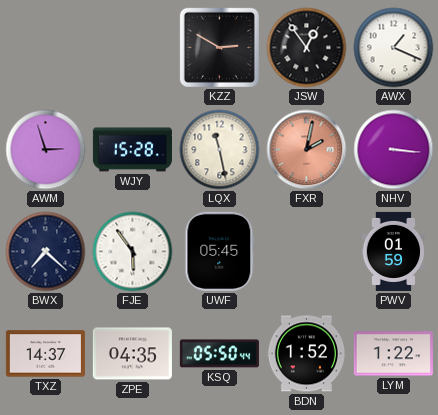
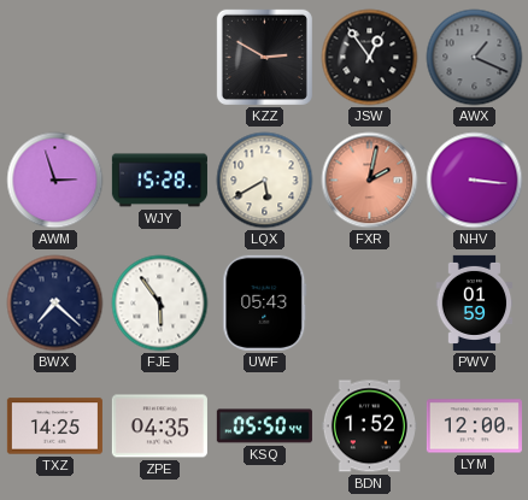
AWX dial: white -> grey (475, 58)
LQX: 11:28 -> 5:40 (265, 181)
UWF: 05:45 -> 05:43 (265, 302)
TXZ: 14:37 -> 14:25 (54, 427)
LYM: 1:22 -> 12:00 (474, 427)
